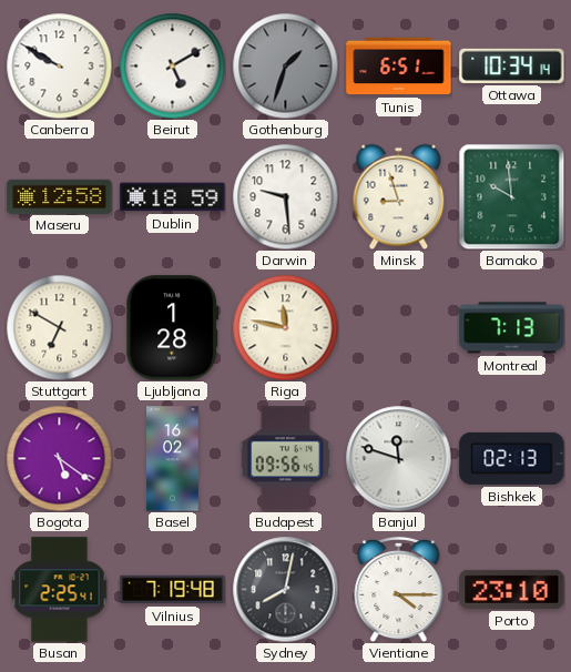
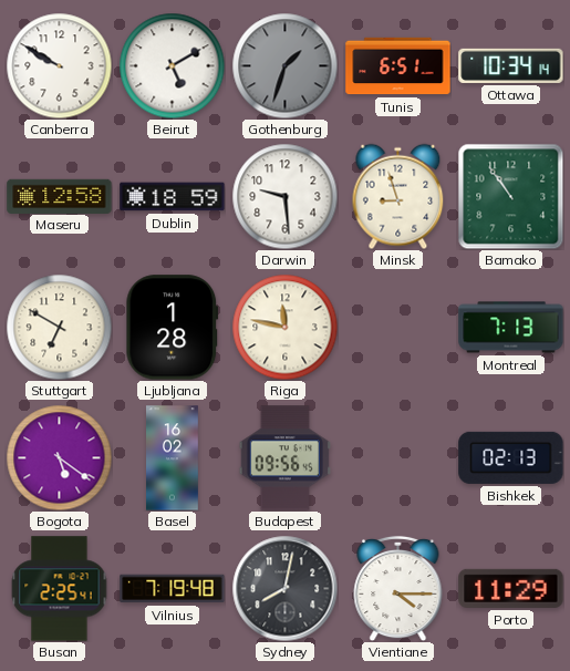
Bamako: 9:59 -> 10:54 (510, 196)
Banjul: 11:48 -> none (398, 458)
Porto: 23:10 -> 11:29 (511, 588)
